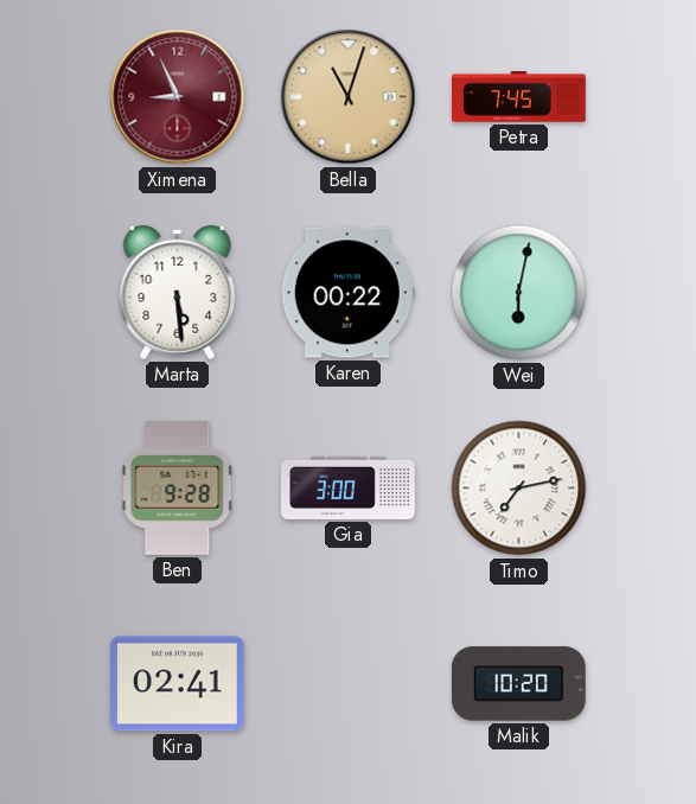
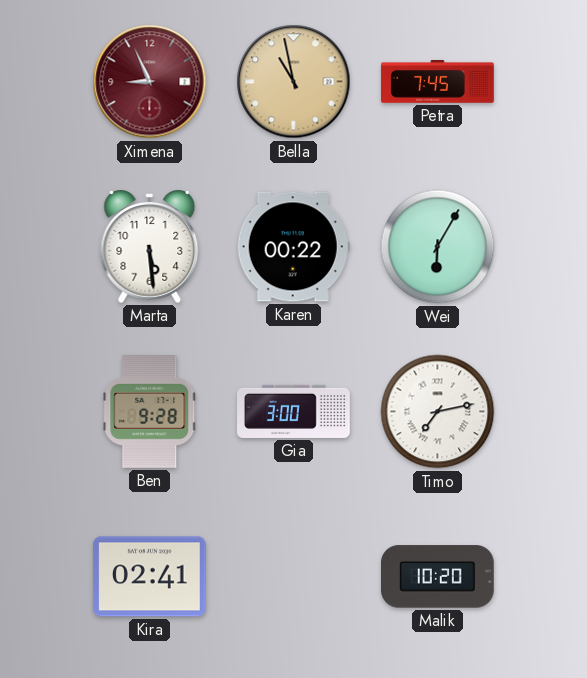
Bella: 11:03 -> 10:58 (294, 82)
Wei: 6:02 -> 6:05 (438, 247)
